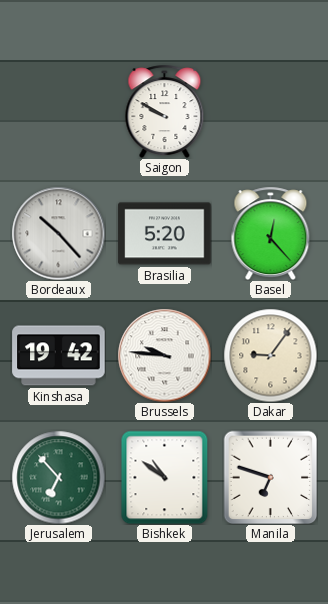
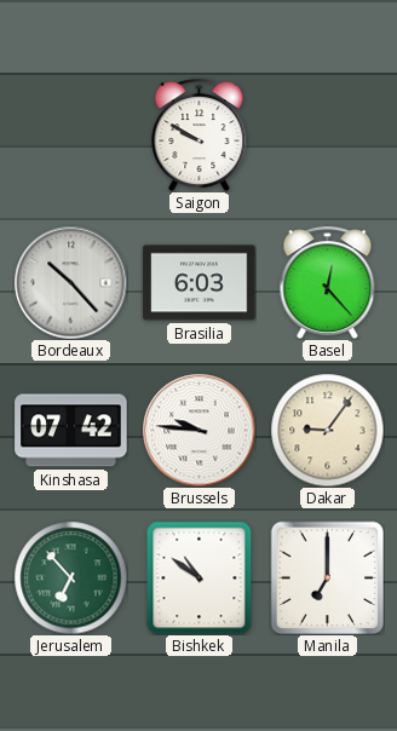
Brasilia: 5:20 -> 6:03 (200, 283)
Kinshasa: 19:42 -> 07:42 (71, 431)
Manila: 6:48 -> 7:00 (327, 577)
